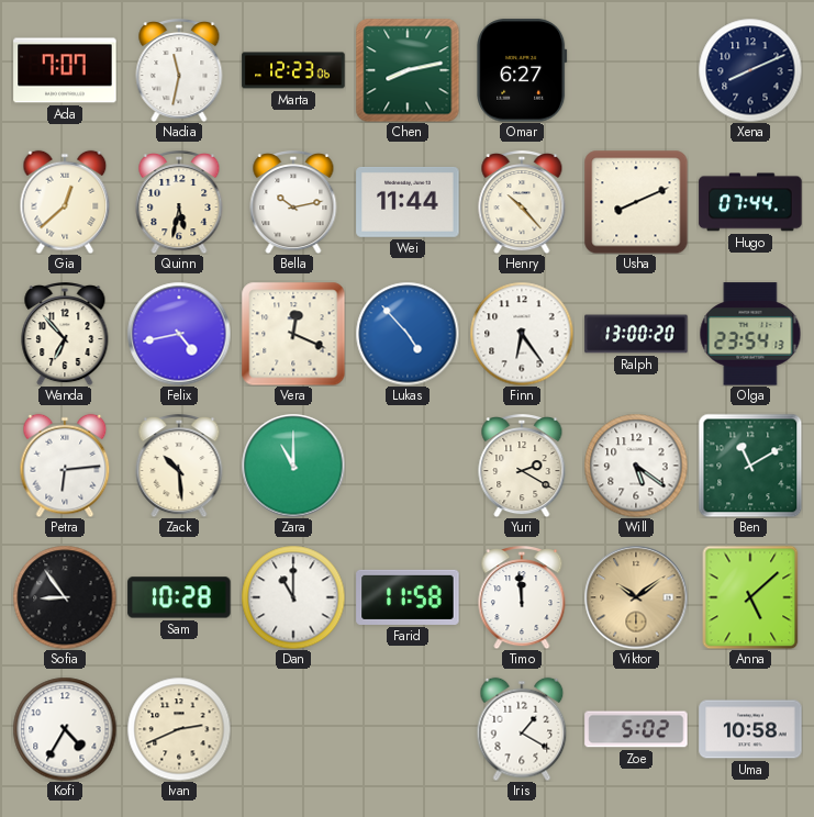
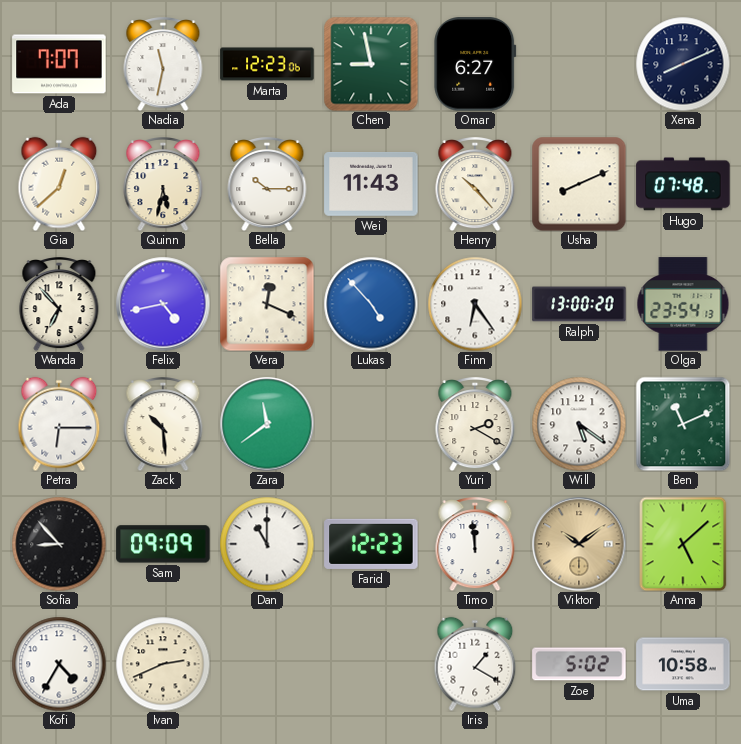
Chen: 8:13 -> 8:58 (371, 64)
Bella: 10:13 -> 10:15 (267, 185)
Wei: 11:44 -> 11:43 (371, 184)
Hugo: 07:44 -> 07:48 (683, 184)
Petra: 6:14 -> 6:15 (59, 424)
Zara: 11:00 -> 11:39 (267, 424)
Ben: 11:10 -> 11:11 (683, 424)
Sofia: 8:54 -> 8:53 (59, 544)
Sam: 10:28 -> 09:09 (163, 544)
Farid: 11:58 -> 12:23 (371, 544)
